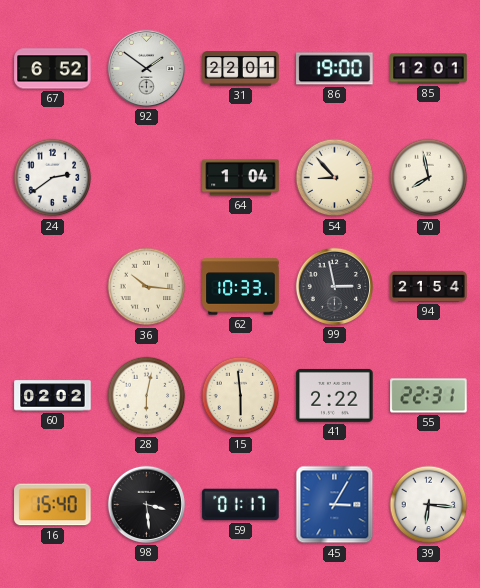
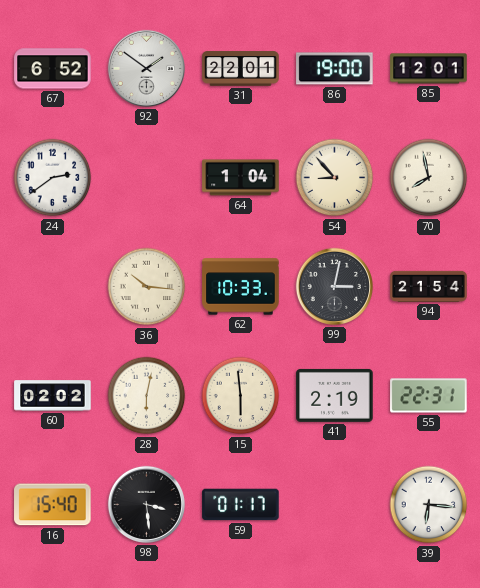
99: 2:58 -> 3:02 (334, 286)
41: 2:22 -> 2:19 (335, 395)
45: 3:05 -> none (335, 505)
